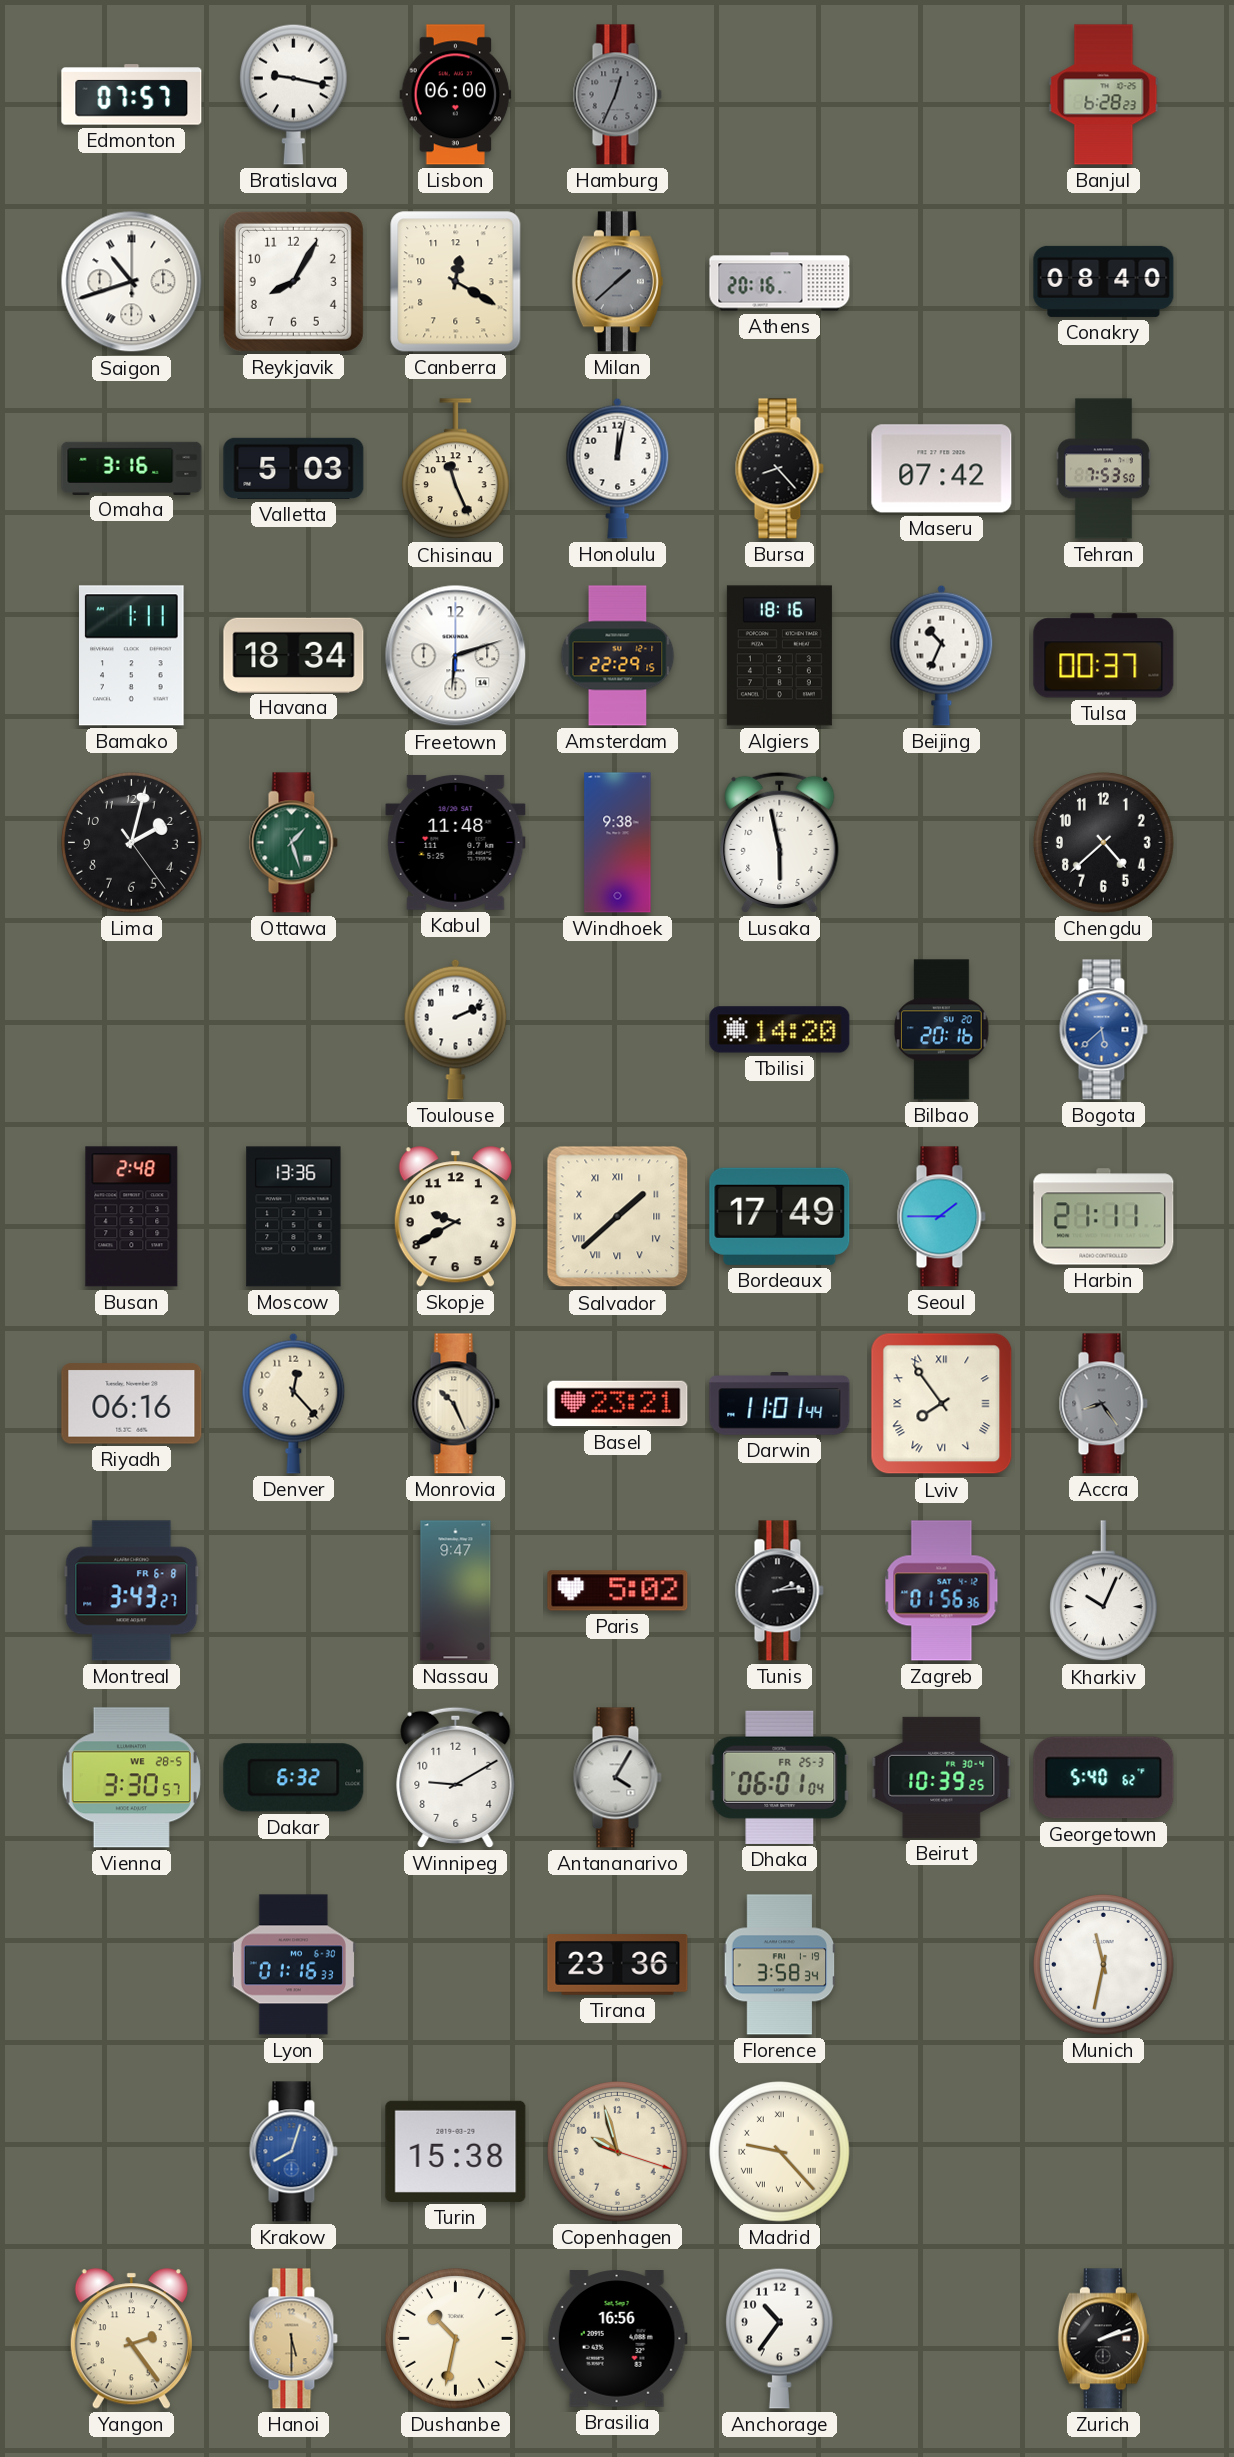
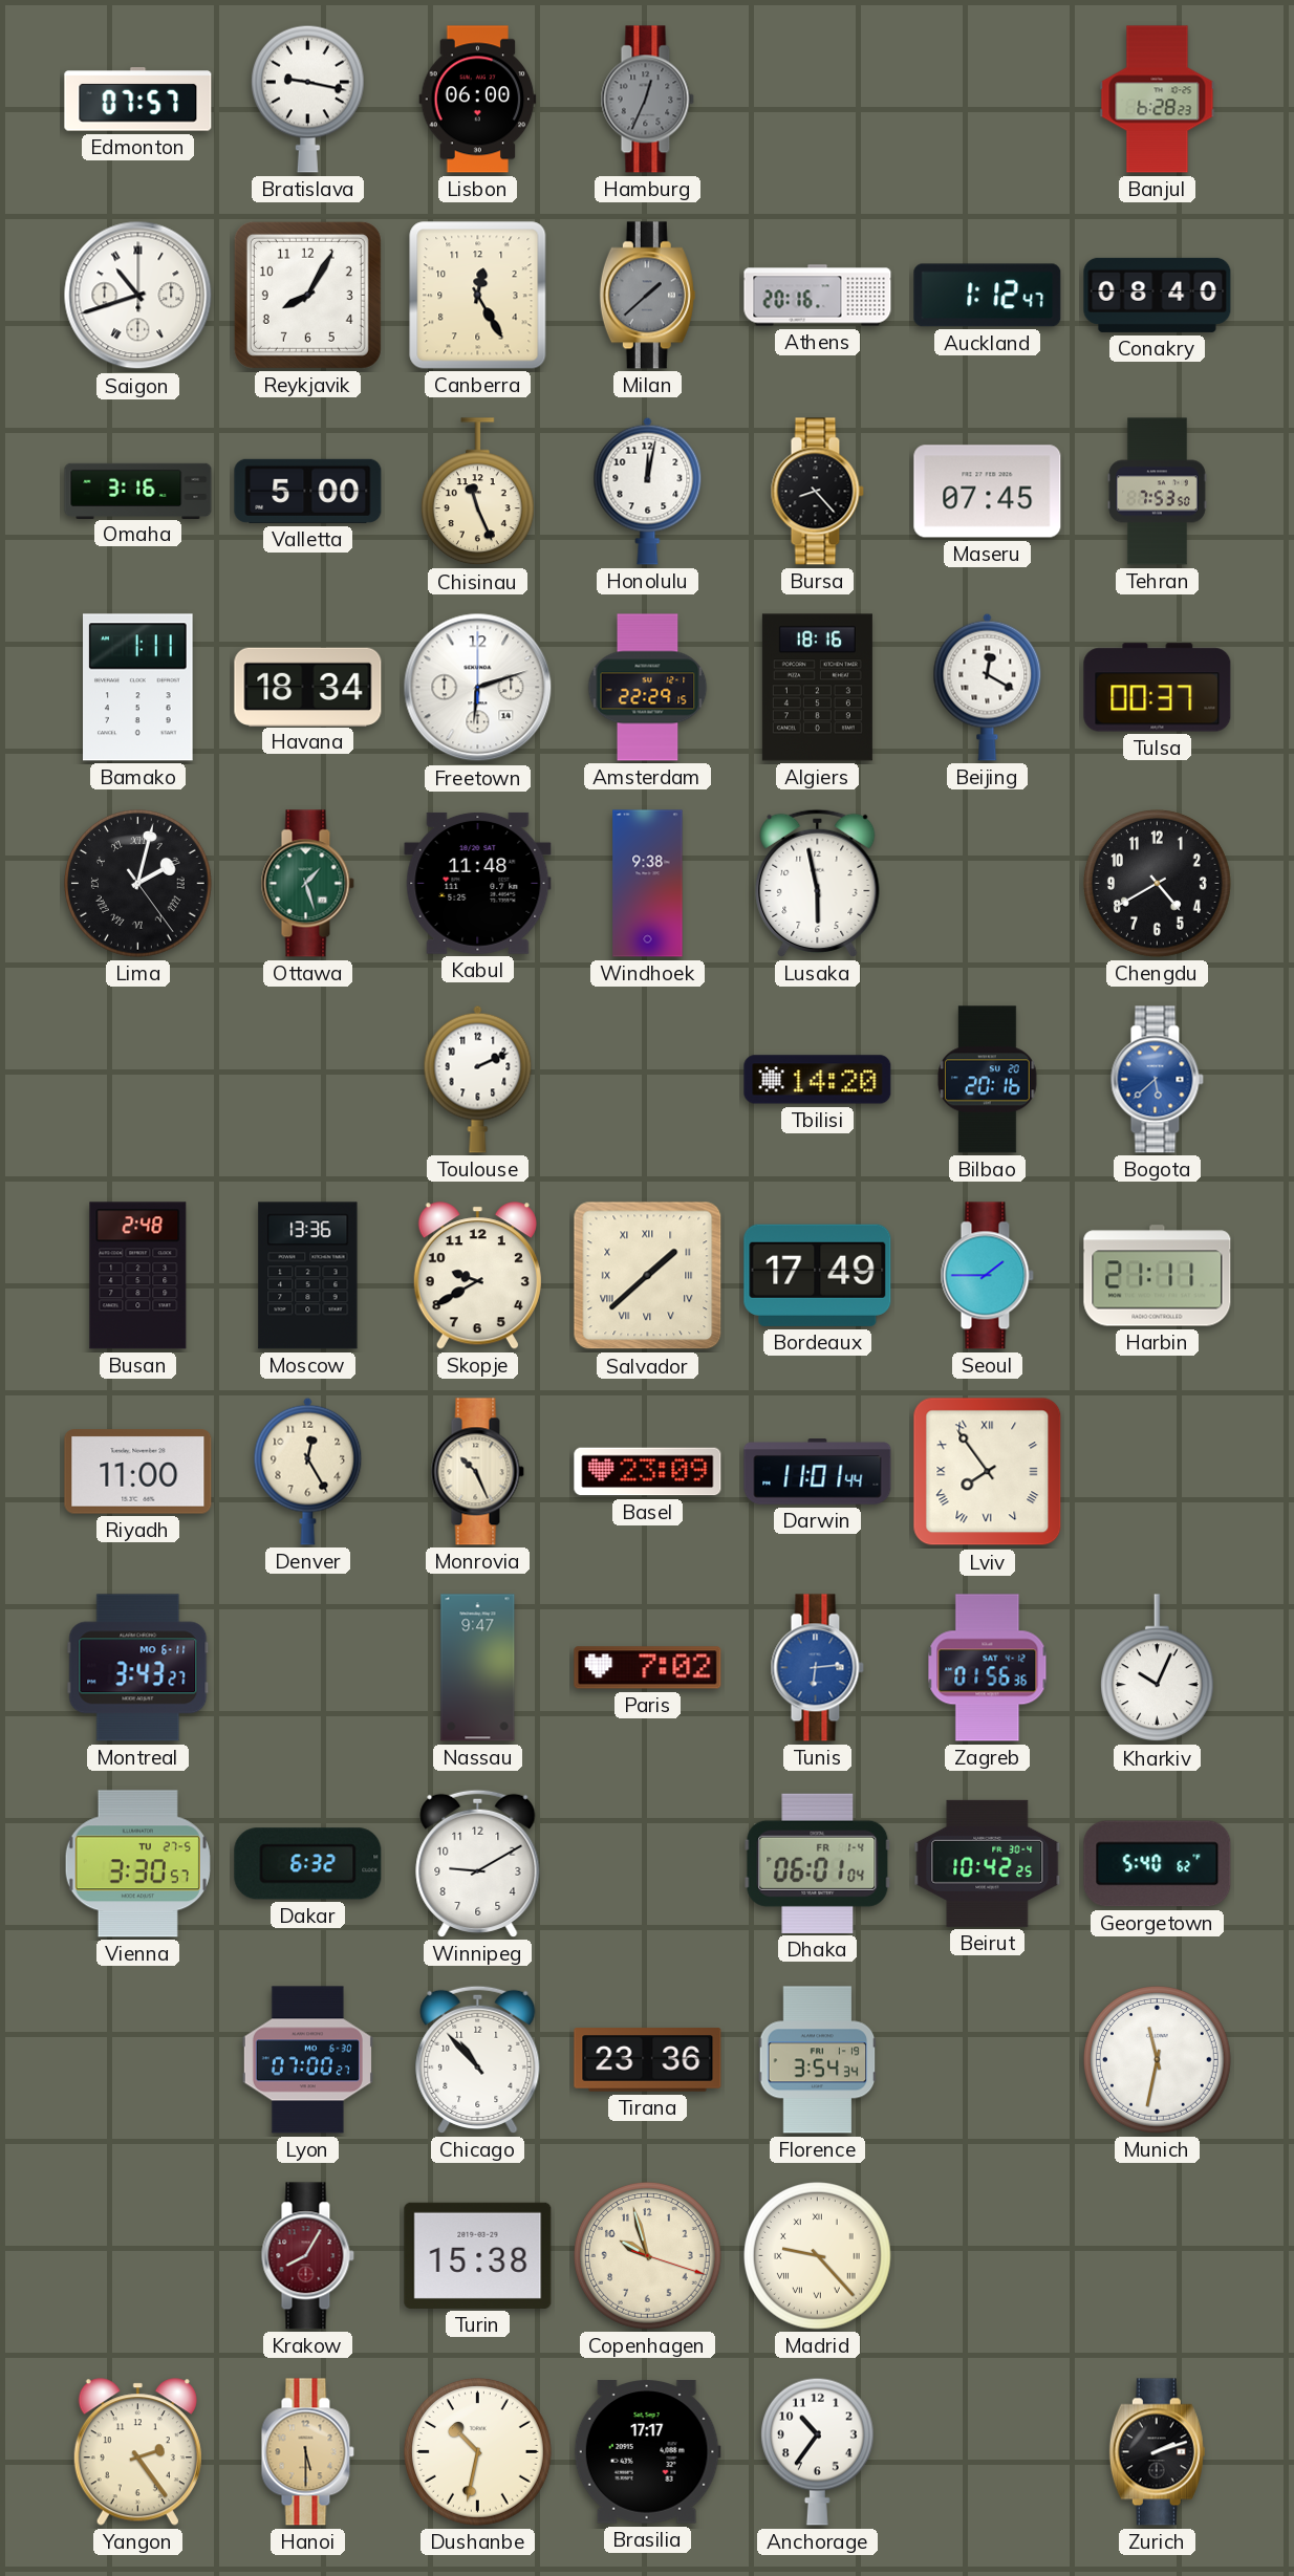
Canberra: 12:20 -> 12:25 (478, 296)
Auckland: none -> 1:12 (988, 296)
Valletta: 5:03 -> 5:00 (308, 491)
Maseru: 07:42 -> 07:45 (988, 492)
Beijing: 10:34 -> 12:20 (988, 687)
Lima numerals: Arabic -> Roman (138, 884)
Chengdu: 4:38 -> 4:40 (1158, 884)
Riyadh: 06:16 -> 11:00 (138, 1472)
Denver: 12:23 -> 12:25 (308, 1471)
Basel: 23:21 -> 23:09 (648, 1472)
Accra: 8:24 -> none (1103, 1404)
Montreal date: FR 6-8 -> MO 6-11 (138, 1668)
Paris: 5:02 -> 7:02 (648, 1668)
Tunis: 2:14 -> 6:14 (817, 1668)
Tunis dial: black -> blue (817, 1668)
Vienna date: WE 28-5 -> TU 27-5 (137, 1864)
Antananarivo: 4:05 -> none (617, 1778)
Dhaka date: FR 25-3 -> FR 1-4 (818, 1863)
Beirut: 10:39 -> 10:42 (988, 1863)
Lyon: 01:16 -> 07:00 (307, 2060)
Chicago: none -> 10:53 (478, 2059)
Florence: 3:58 -> 3:54 (818, 2060)
Krakow: 8:03 -> 8:05 (307, 2256)
Krakow dial: blue -> burgundy (307, 2256)
Brasilia: 16:56 -> 17:17 (647, 2452)
